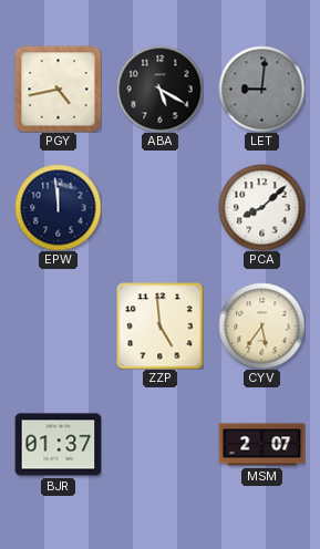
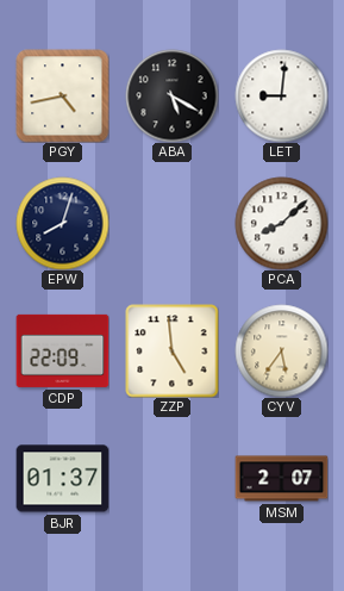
LET dial: grey -> white (281, 95)
EPW: 11:59 -> 8:03 (62, 223)
CDP: none -> 22:09 (62, 350)
